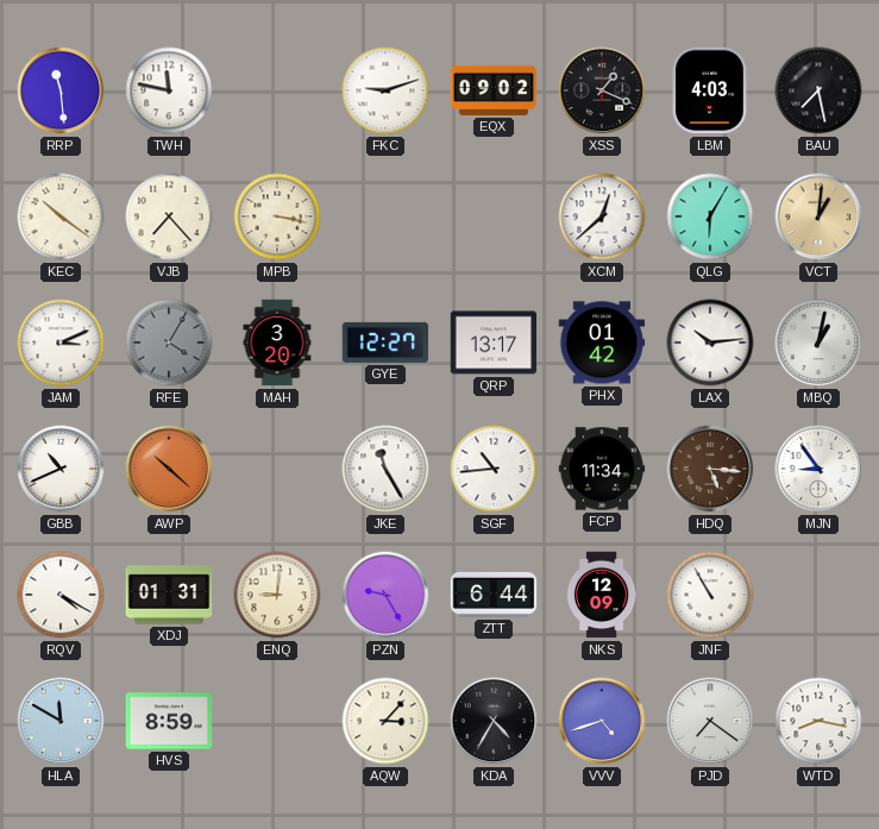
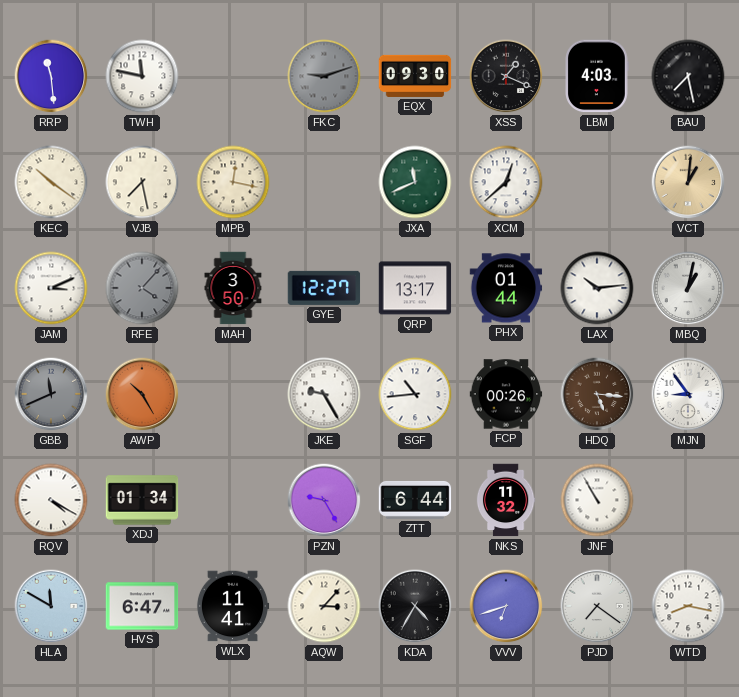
FKC dial: white -> grey (324, 76)
EQX: 09:02 -> 09:30 (415, 76)
VJB: 7:23 -> 7:28 (142, 182)
MPB: 3:17 -> 12:17 (233, 182)
JXA: none -> 11:41 (415, 182)
QLG: 6:05 -> none (710, 216)
RFE: 4:05 -> 4:07 (142, 288)
MAH: 3:20 -> 3:50 (233, 288)
PHX: 01:42 -> 01:44 (506, 288)
GBB: 10:41 -> 11:41 (51, 394)
GBB dial: white -> grey (51, 394)
AWP: 10:22 -> 10:25 (142, 394)
JKE: 11:25 -> 9:25 (324, 394)
FCP: 11:34 -> 00:26 (506, 394)
XDJ: 01:31 -> 01:34 (142, 500)
ENQ: 9:01 -> none (277, 595)
NKS: 12:09 -> 11:32 (506, 500)
HVS: 8:59 -> 6:47 (142, 606)
WLX: none -> 11:41 (233, 606)
VVV: 4:42 -> 6:42 (506, 606)
